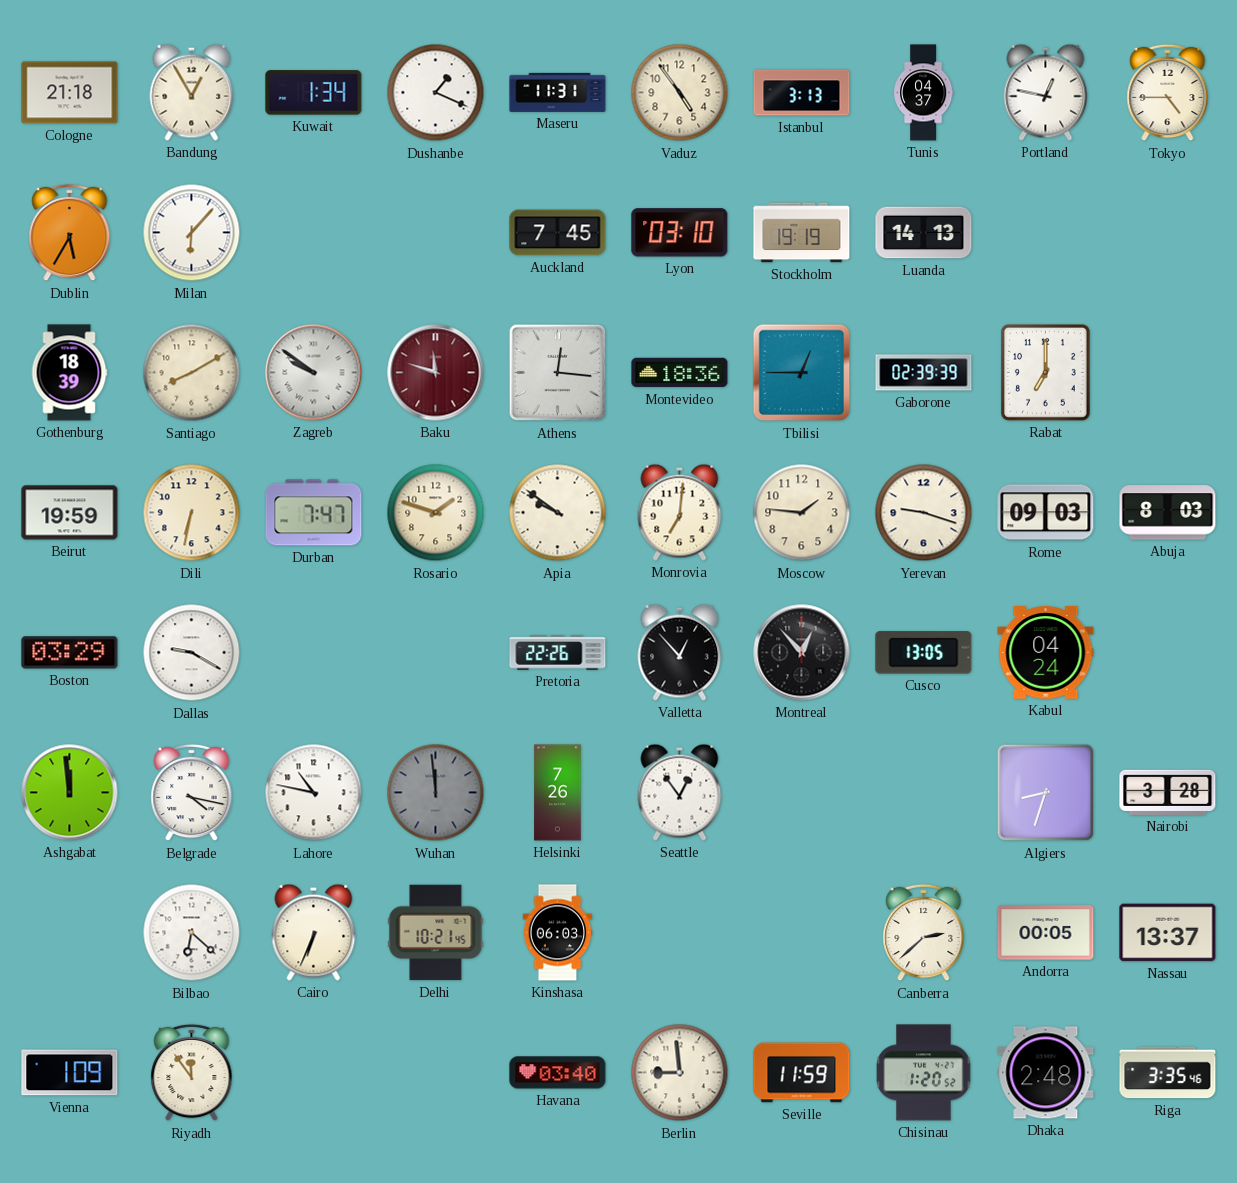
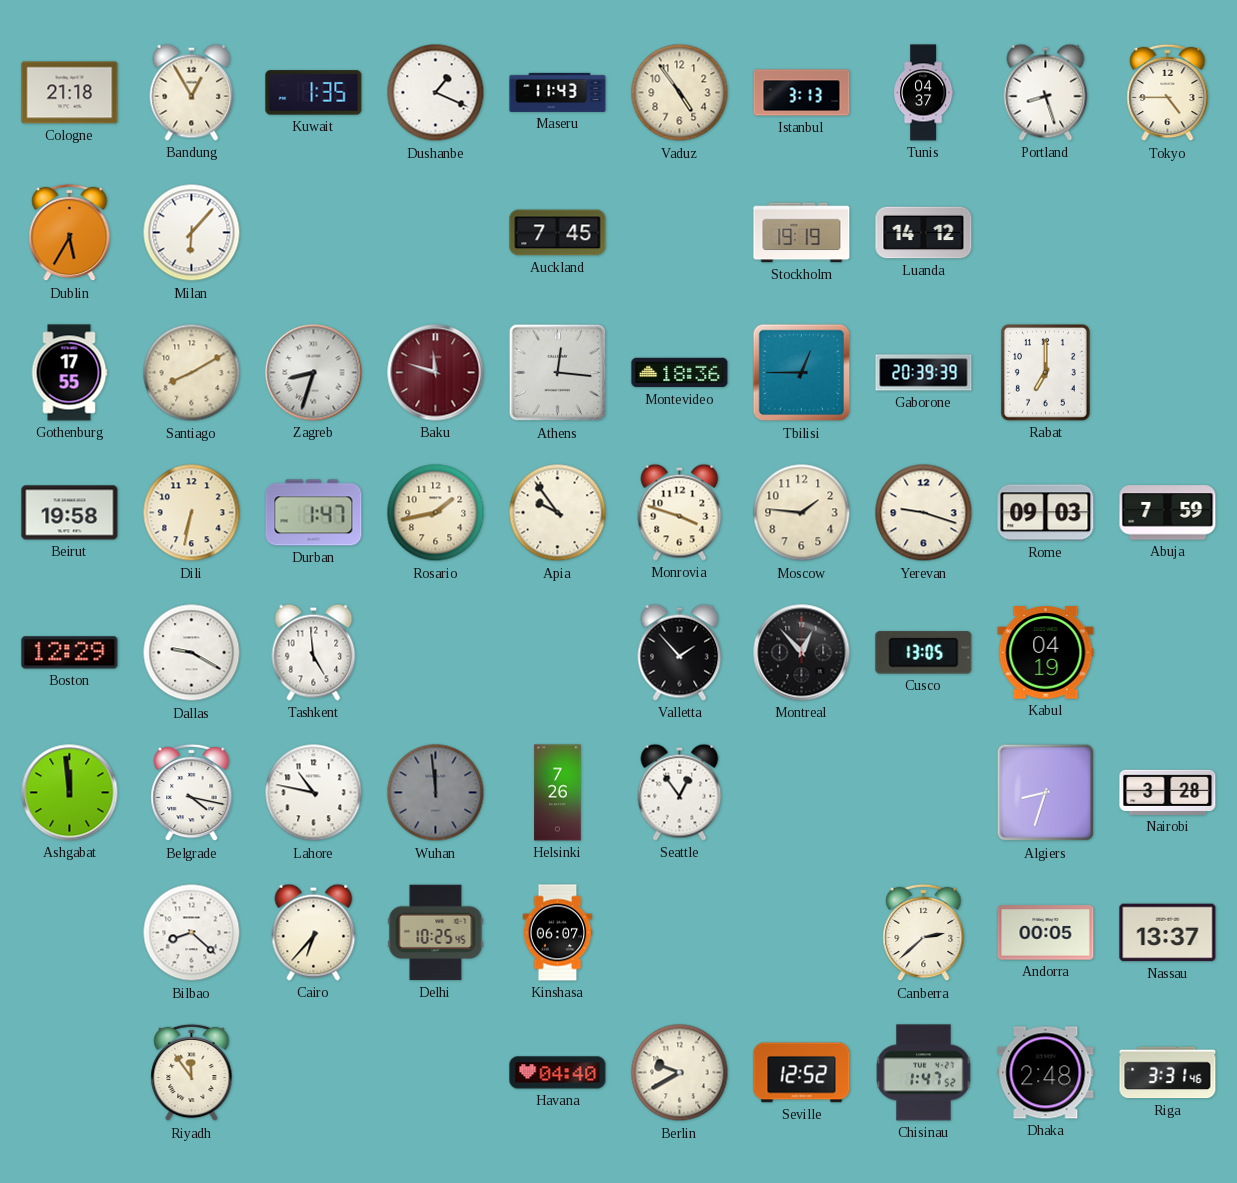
Kuwait: 1:34 -> 1:35 (314, 93)
Maseru: 11:31 -> 11:43 (558, 92)
Portland: 12:47 -> 8:27 (1046, 92)
Lyon: 03:10 -> none (680, 233)
Luanda: 14:13 -> 14:12 (924, 233)
Gothenburg: 18:39 -> 17:55 (69, 373)
Zagreb: 9:51 -> 8:33 (314, 373)
Gaborone: 02:39 -> 20:39 (924, 373)
Beirut: 19:59 -> 19:58 (70, 513)
Durban: 7:47 -> 1:47 (314, 513)
Rosario: 1:48 -> 1:43 (436, 513)
Apia: 9:51 -> 9:54 (558, 513)
Monrovia: 7:01 -> 3:48 (680, 512)
Abuja: 8:03 -> 7:59 (1168, 513)
Boston: 03:29 -> 12:29 (70, 653)
Tashkent: none -> 4:59 (314, 652)
Pretoria: 22:26 -> none (558, 653)
Valletta: 12:53 -> 1:53 (680, 652)
Kabul: 04:24 -> 04:19 (1046, 653)
Bilbao: 6:22 -> 8:22 (192, 933)
Cairo: 6:34 -> 6:37 (314, 932)
Delhi: 10:21 -> 10:25 (436, 933)
Kinshasa: 06:03 -> 06:07 (558, 933)
Vienna: 1:09 -> none (70, 1073)
Havana: 03:40 -> 04:40 (558, 1073)
Berlin: 8:59 -> 9:40 (680, 1073)
Seville: 11:59 -> 12:52 (802, 1073)
Chisinau: 1:20 -> 1:47 (924, 1073)
Riga: 3:35 -> 3:31 (1168, 1073)
